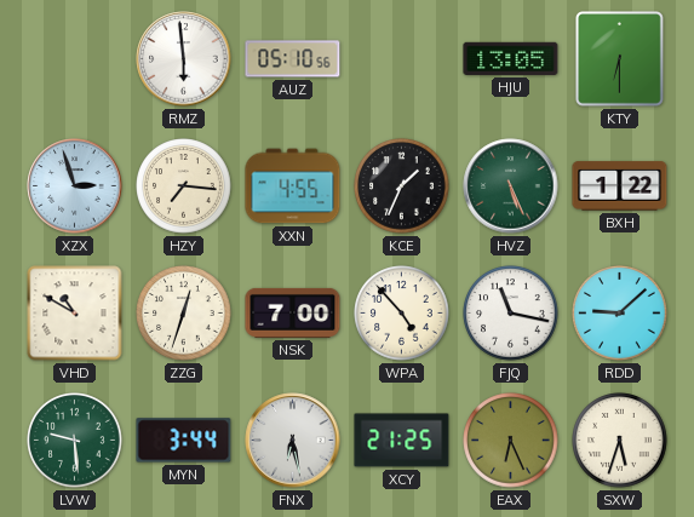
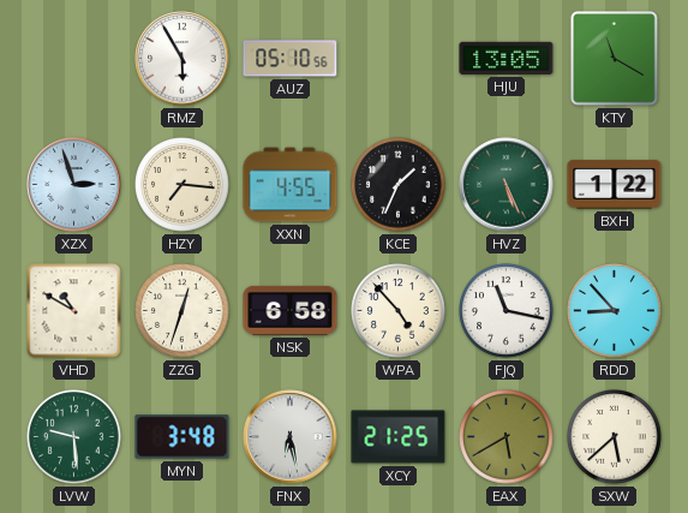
RMZ: 5:59 -> 5:55 (183, 59)
KTY: 6:30 -> 11:20 (615, 59)
NSK: 7:00 -> 6:58 (291, 310)
RDD: 9:08 -> 8:53 (615, 311)
MYN: 3:44 -> 3:48 (183, 437)
EAX: 6:26 -> 5:40 (507, 437)
SXW: 5:33 -> 5:38 (615, 437)
